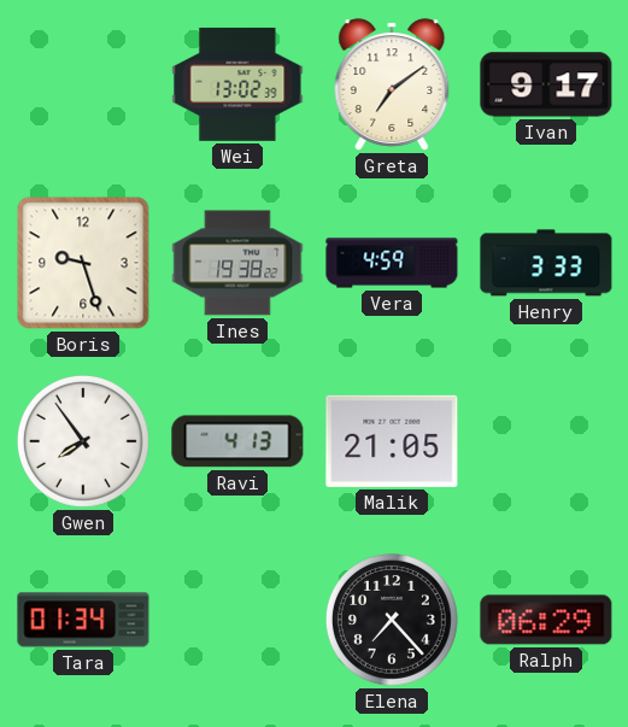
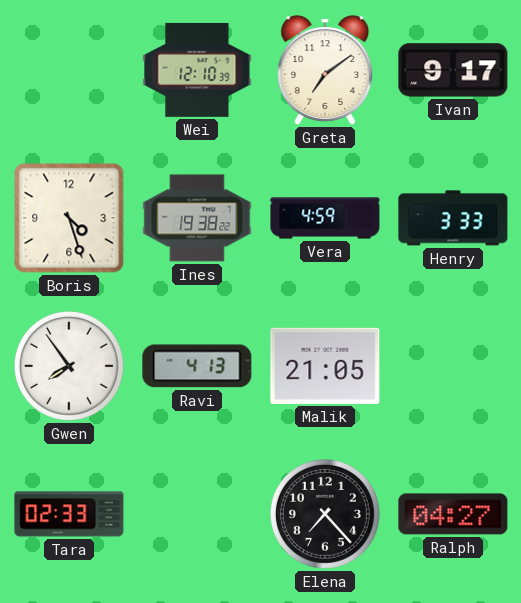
Wei: 13:02 -> 12:10 (197, 70)
Boris: 9:27 -> 4:27 (69, 218)
Tara: 01:34 -> 02:33 (69, 514)
Ralph: 06:29 -> 04:27 (453, 514)
